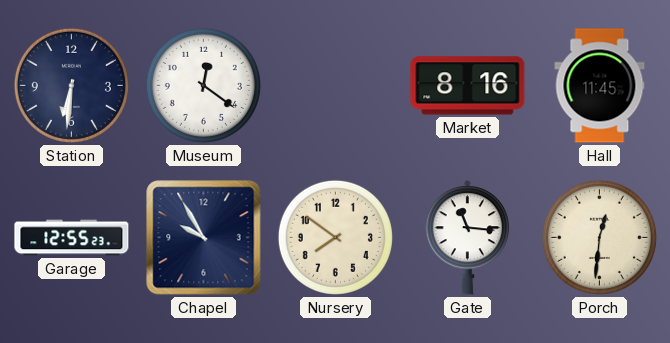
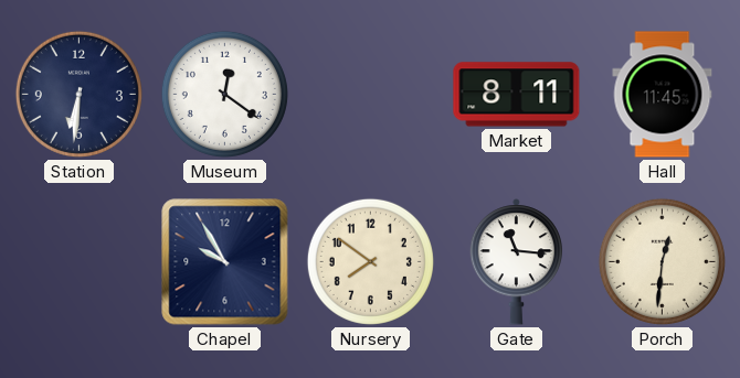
Market: 8:16 -> 8:11 (517, 95)
Garage: 12:55 -> none (72, 238)
